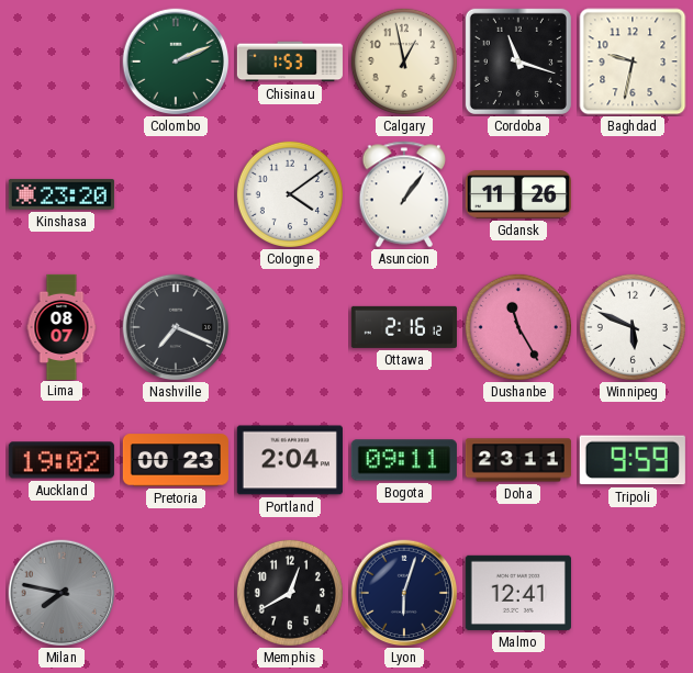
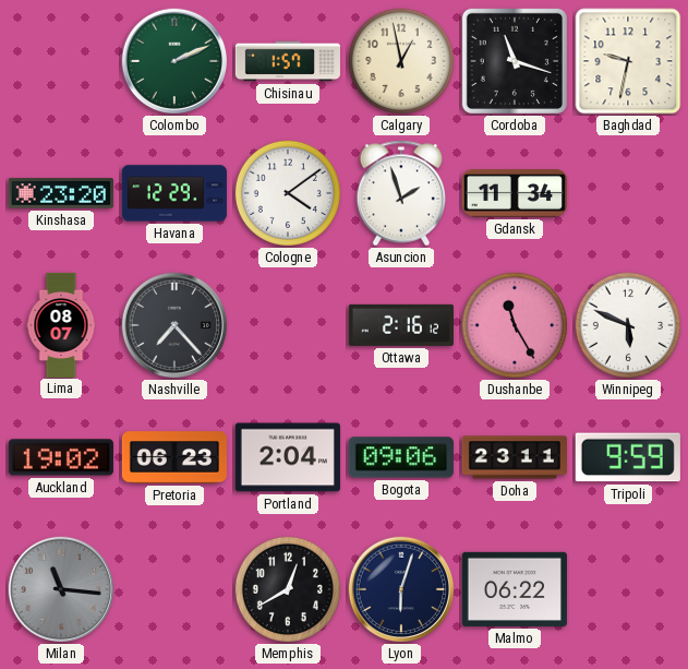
Chisinau: 1:53 -> 1:57 (288, 61)
Havana: none -> 12:29 (174, 193)
Asuncion: 1:06 -> 1:57 (401, 193)
Gdansk: 11:26 -> 11:34 (515, 193)
Nashville: 7:19 -> 7:23 (174, 325)
Pretoria: 00:23 -> 06:23 (174, 457)
Bogota: 09:11 -> 09:06 (401, 457)
Milan: 7:47 -> 11:16 (61, 589)
Malmo: 12:41 -> 06:22 (515, 589)
